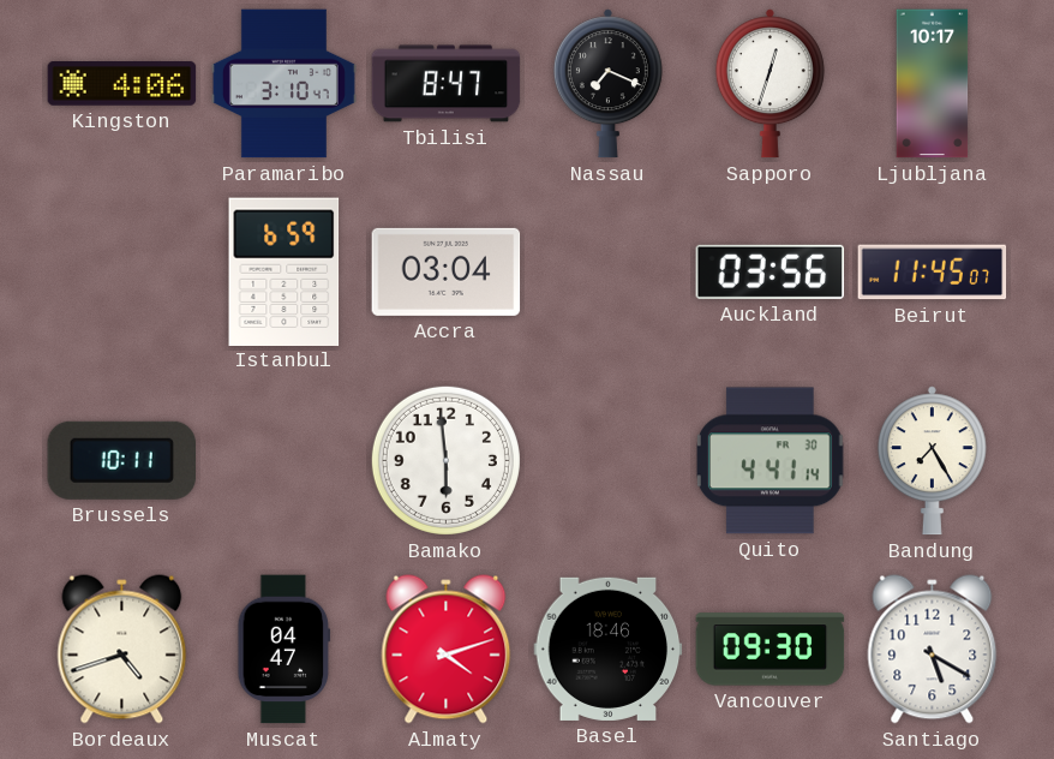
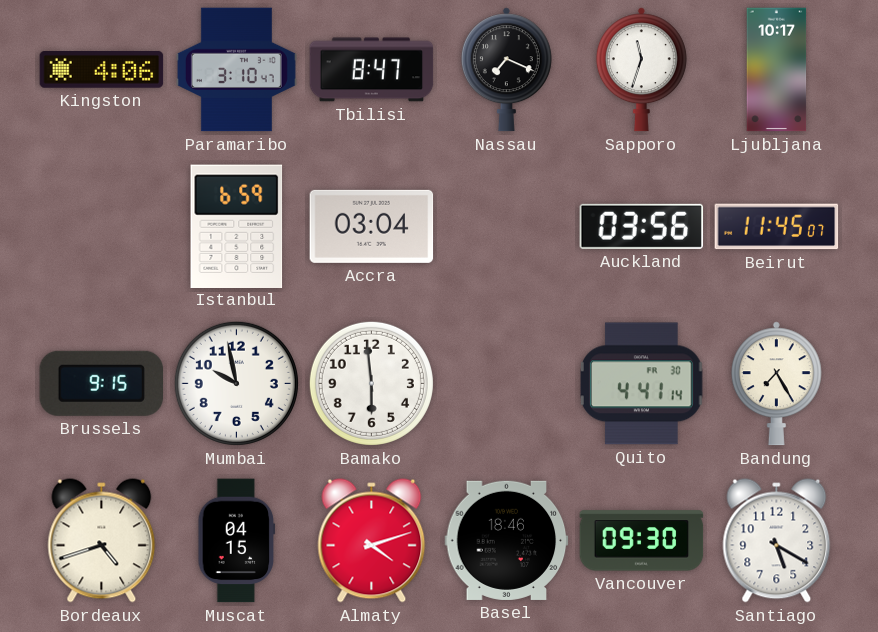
Sapporo: 12:33 -> 11:33 (641, 70)
Brussels: 10:11 -> 9:15 (102, 383)
Mumbai: none -> 9:58 (236, 383)
Muscat: 04:47 -> 04:15 (237, 541)
